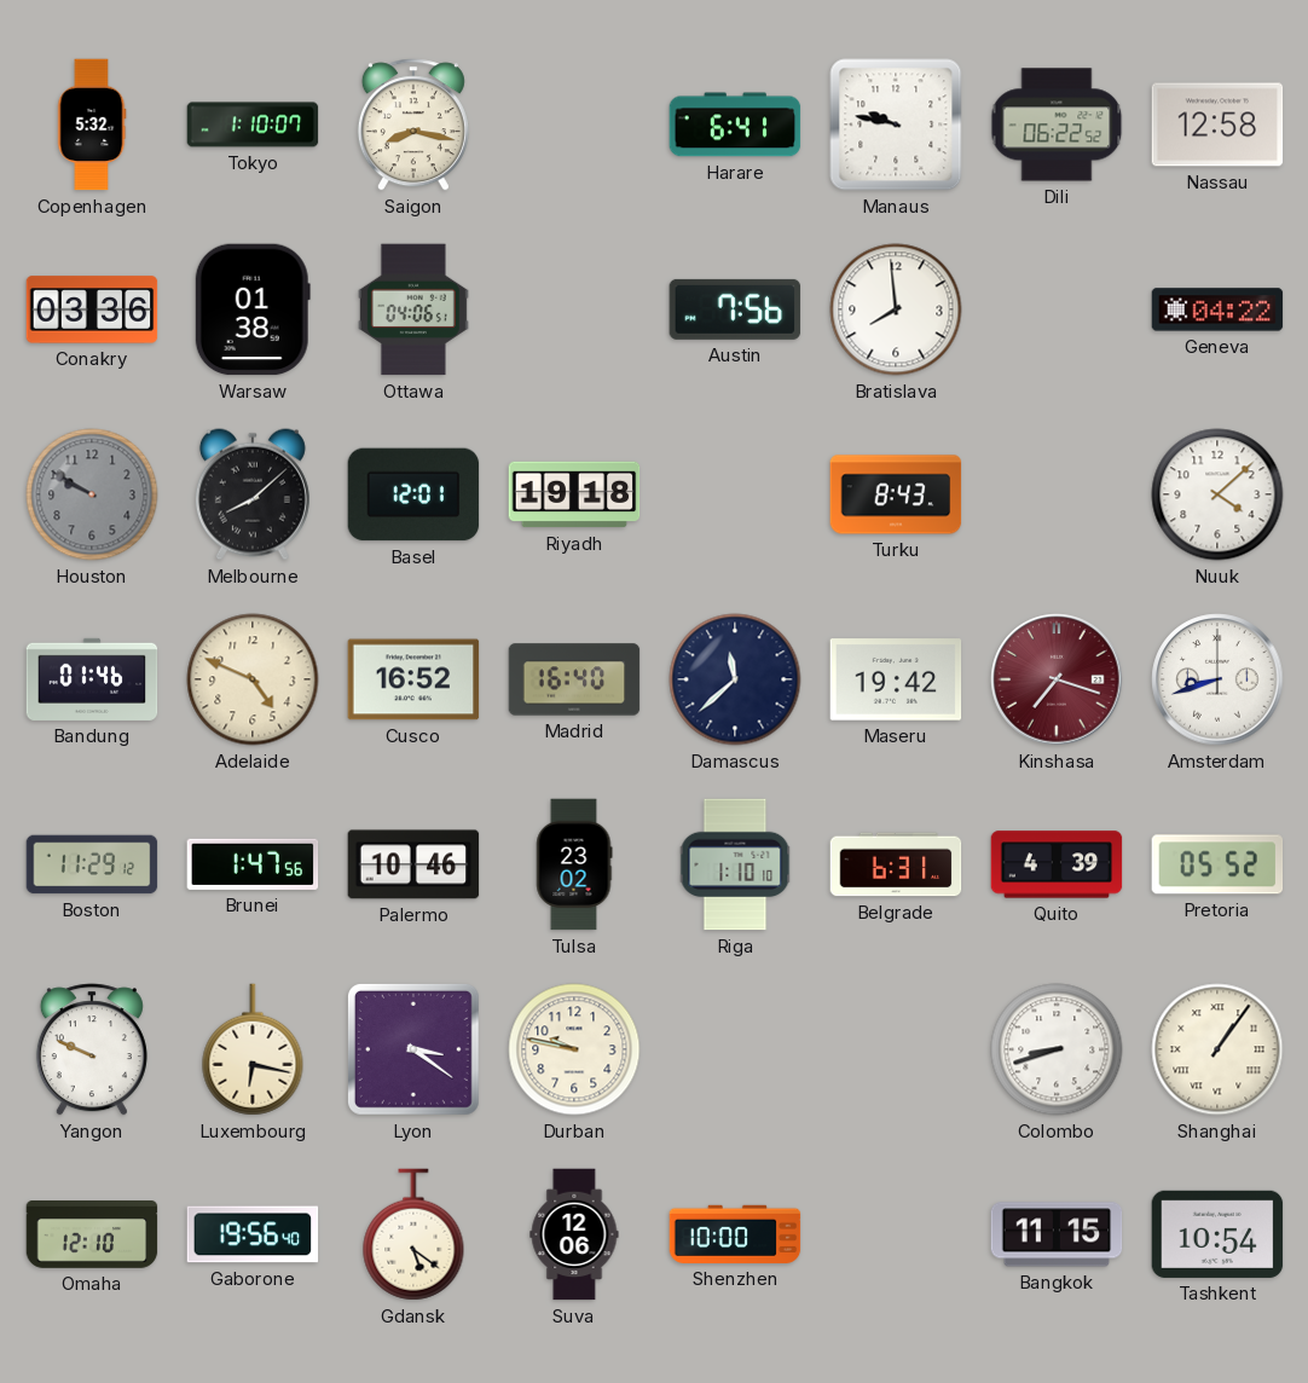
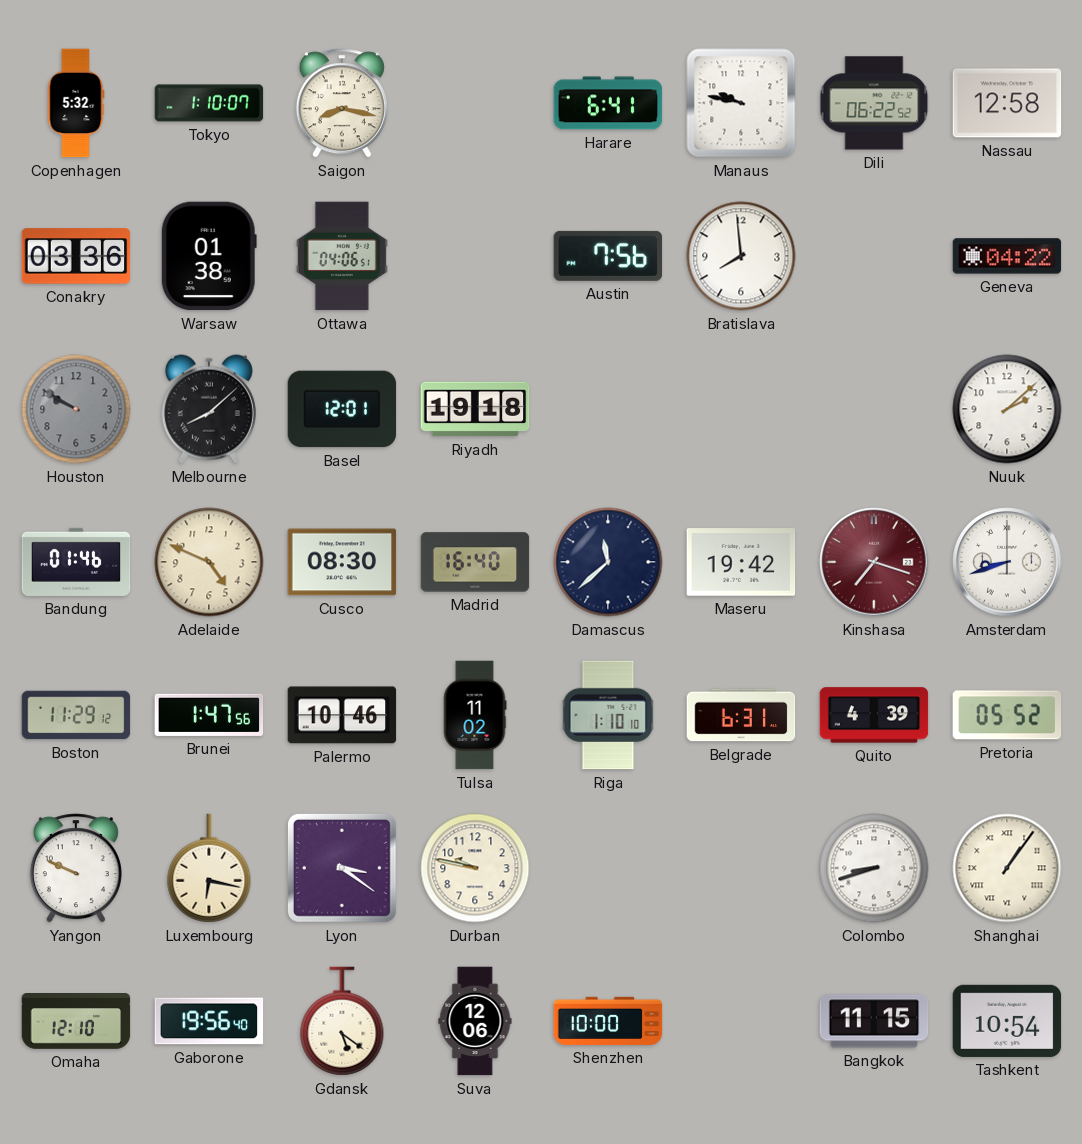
Turku: 8:43 -> none (896, 494)
Nuuk: 4:08 -> 2:08 (1007, 409)
Cusco: 16:52 -> 08:30 (342, 562)
Tulsa: 23:02 -> 11:02 (475, 715)
